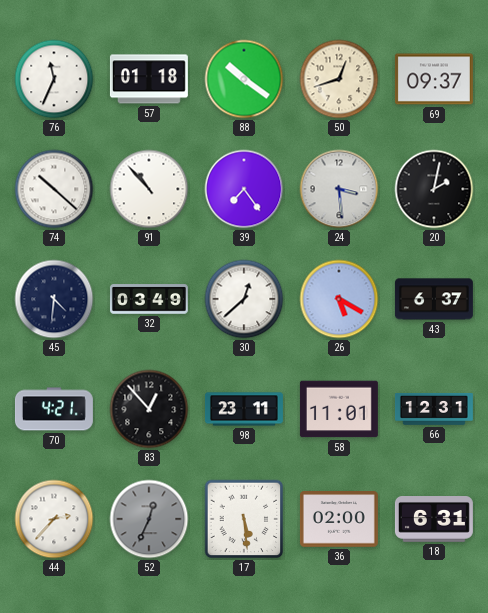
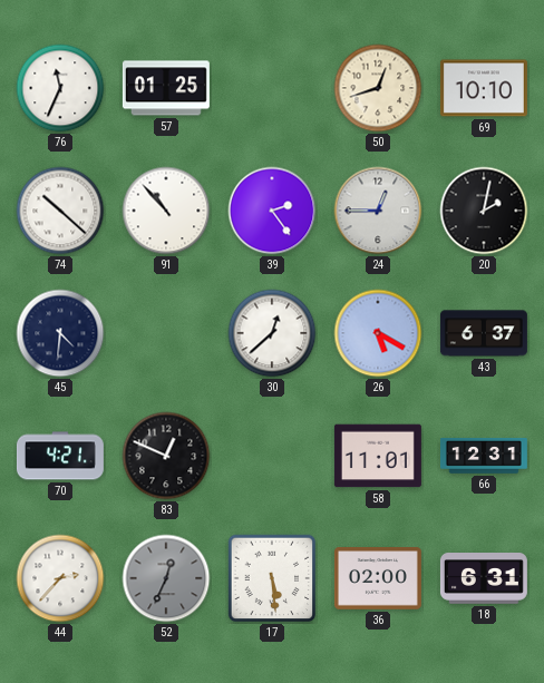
57: 01:18 -> 01:25 (166, 88)
88: 10:21 -> none (244, 79)
69: 09:37 -> 10:10 (484, 88)
39: 7:24 -> 2:24 (272, 211)
24: 3:29 -> 12:45 (378, 211)
32: 03:49 -> none (149, 299)
83: 12:53 -> 12:49 (166, 456)
98: 23:11 -> none (244, 409)
